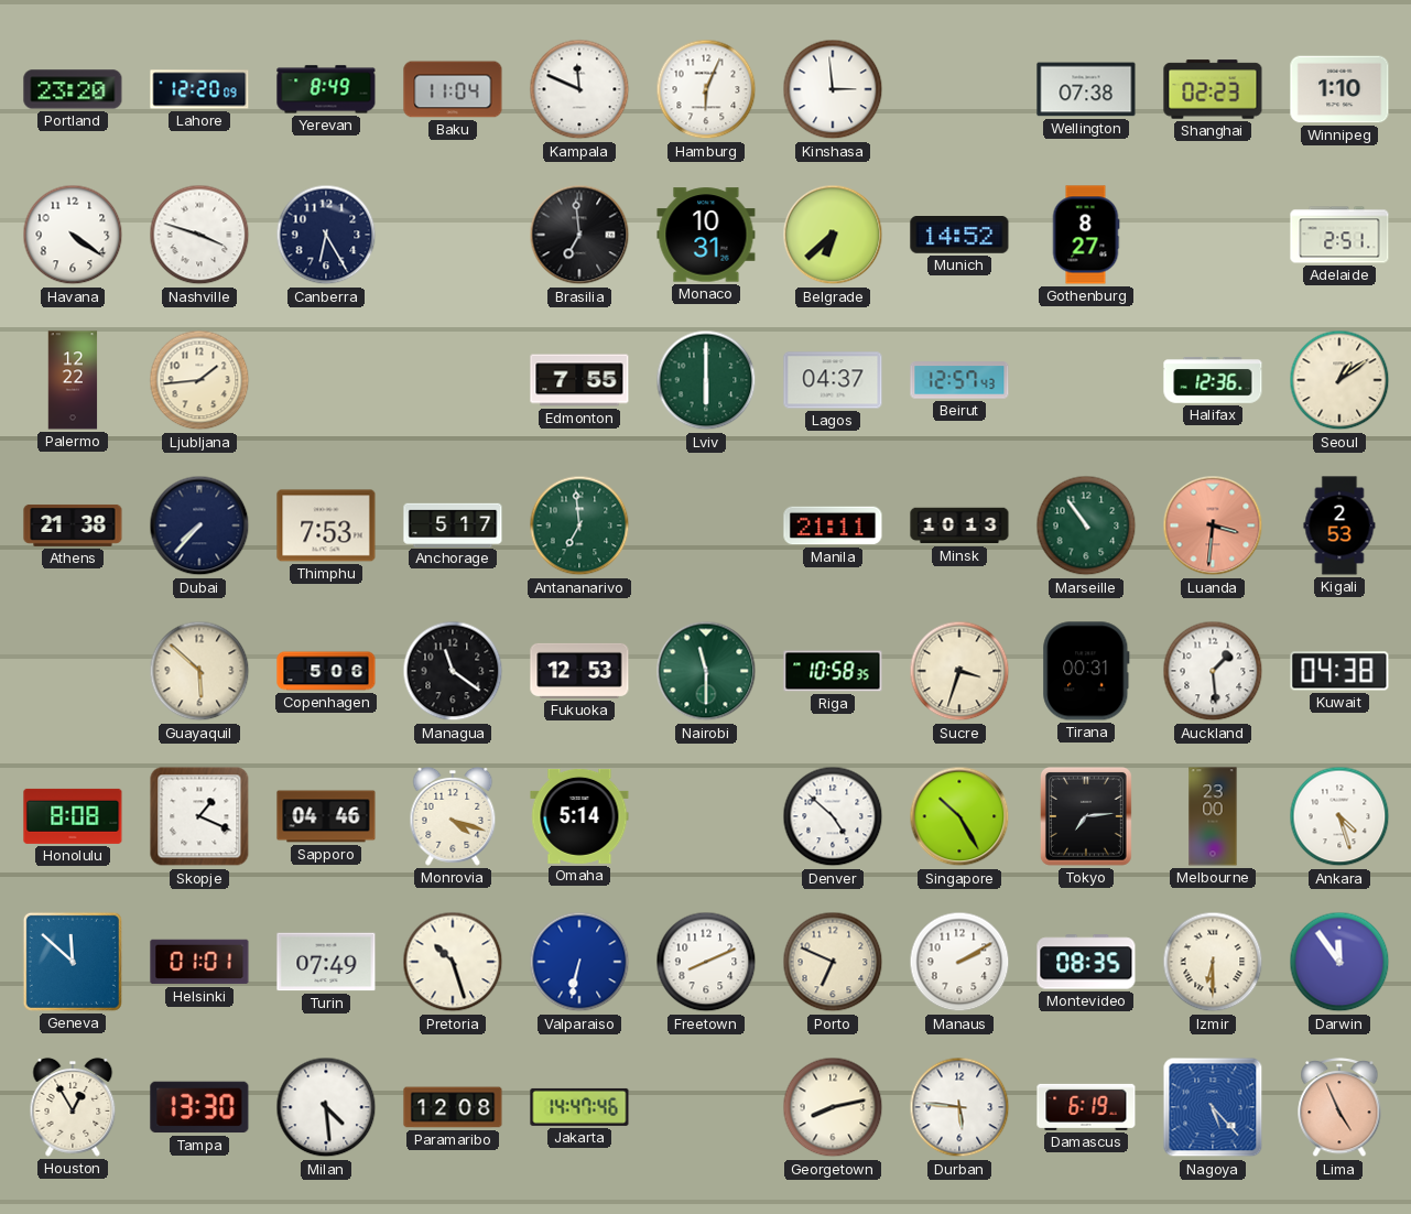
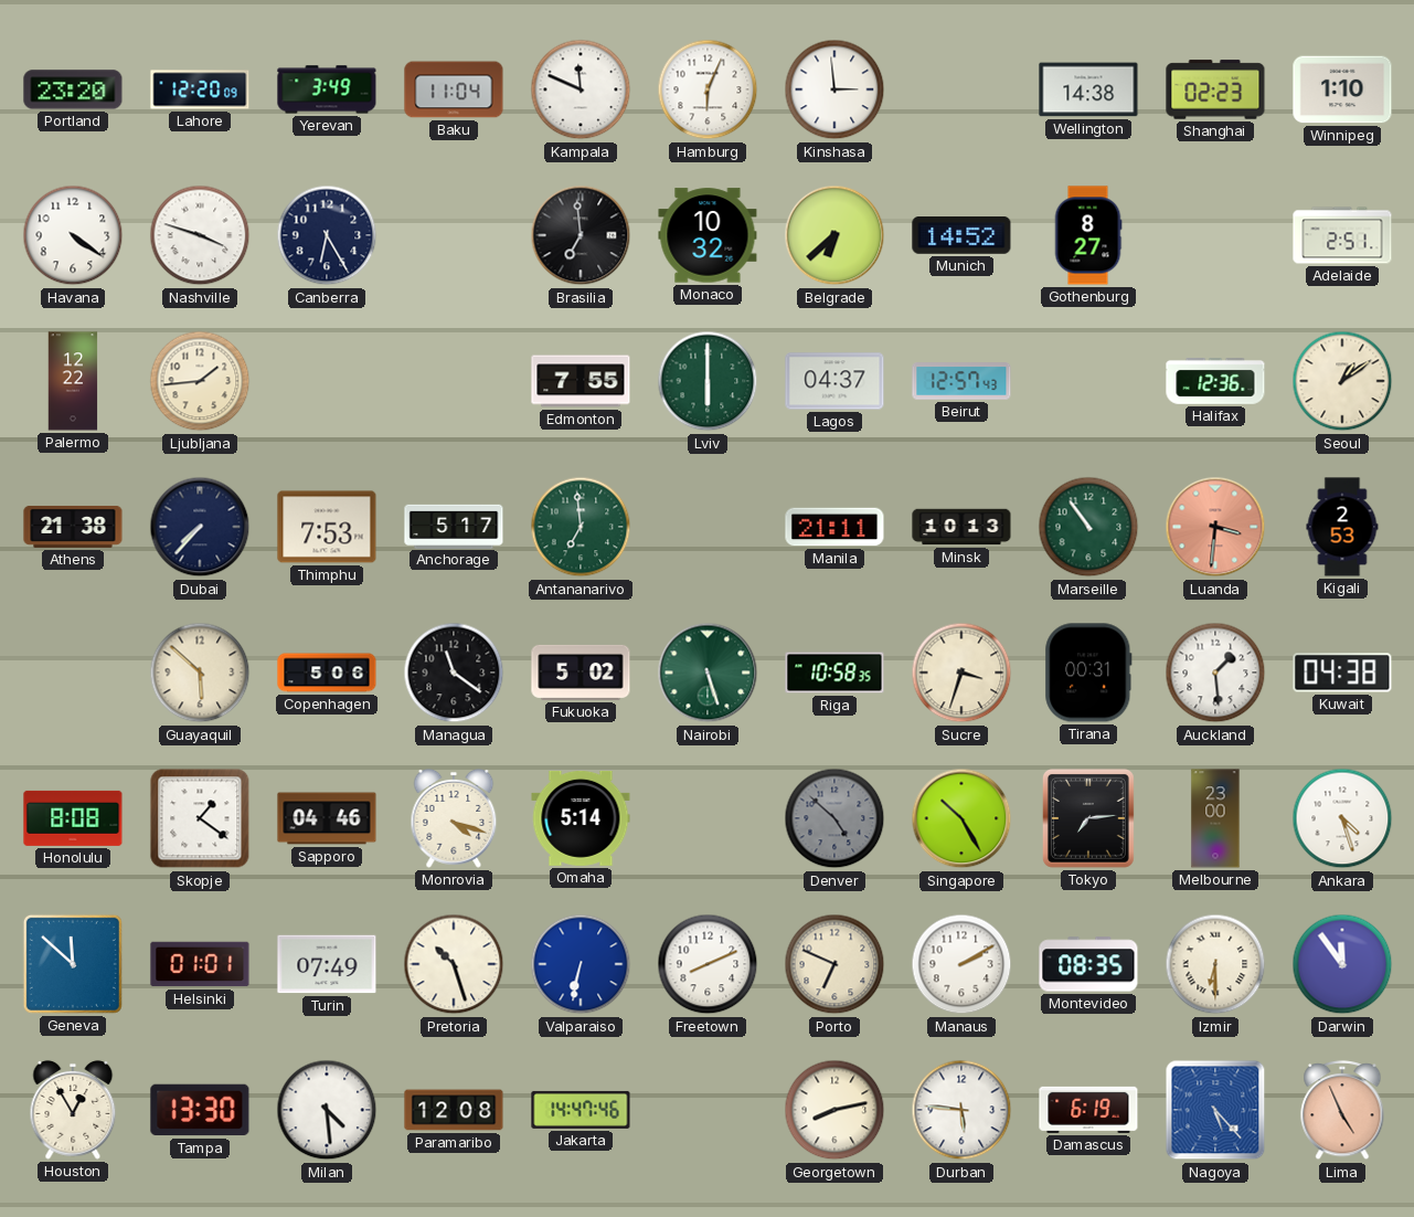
Yerevan: 8:49 -> 3:49 (327, 89)
Wellington: 07:38 -> 14:38 (1088, 89)
Monaco: 10:31 -> 10:32 (708, 235)
Fukuoka: 12:53 -> 5:02 (581, 673)
Nairobi: 11:30 -> 5:27 (708, 673)
Skopje: 1:19 -> 1:21 (200, 818)
Denver dial: white -> grey (834, 818)
